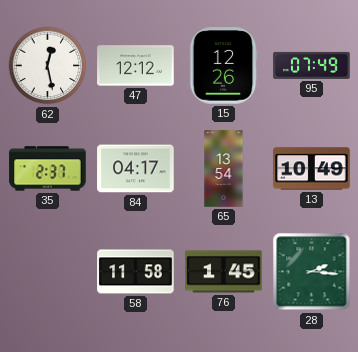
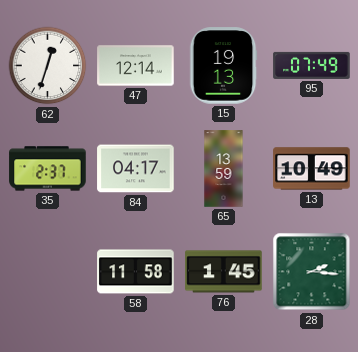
62: 12:28 -> 12:33 (48, 66)
47: 12:12 -> 12:14 (136, 66)
15: 12:26 -> 19:13 (223, 66)
65: 13:54 -> 13:59 (224, 169)
